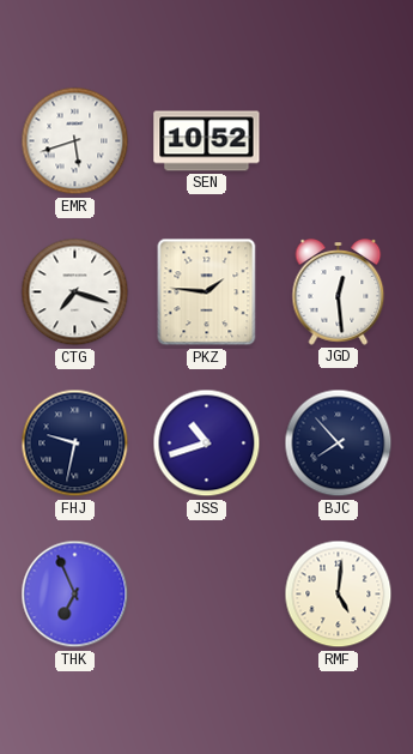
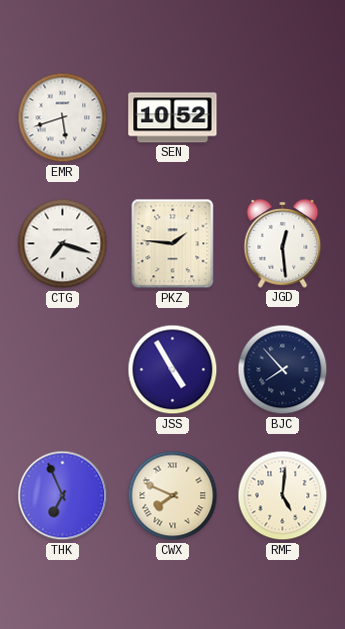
FHJ: 9:32 -> none (75, 444)
JSS: 10:42 -> 4:55 (173, 370)
CWX: none -> 7:49 (173, 496)
